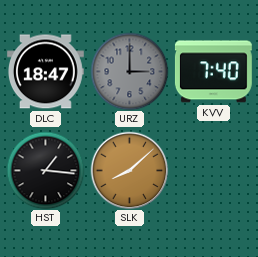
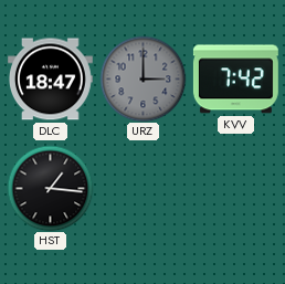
KVV: 7:40 -> 7:42 (235, 80)
SLK: 8:08 -> none (129, 170)
